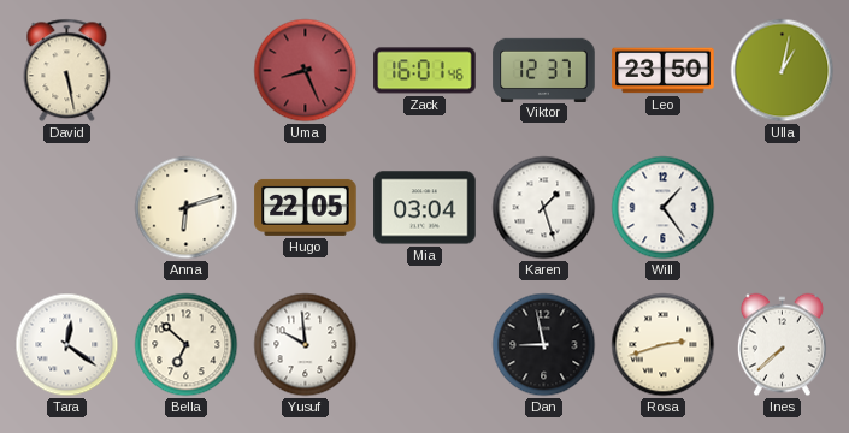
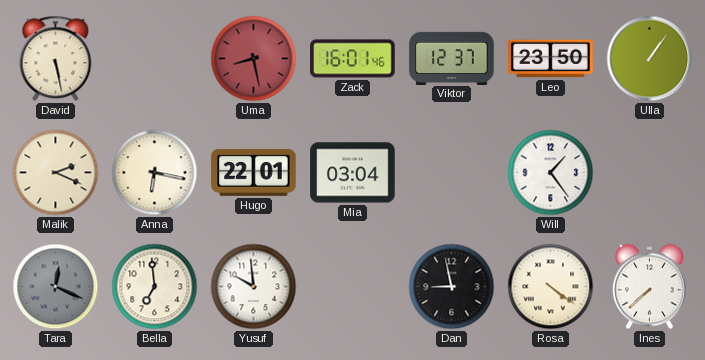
Uma: 8:26 -> 8:28 (254, 59)
Ulla: 1:02 -> 1:06 (650, 59)
Malik: none -> 2:19 (56, 173)
Anna: 6:12 -> 6:17 (155, 173)
Hugo: 22:05 -> 22:01 (254, 172)
Karen: 1:27 -> none (544, 208)
Tara: 12:21 -> 12:19 (56, 287)
Tara dial: white -> grey (56, 287)
Bella: 6:52 -> 6:59 (155, 287)
Rosa: 2:42 -> 4:21 (551, 287)
